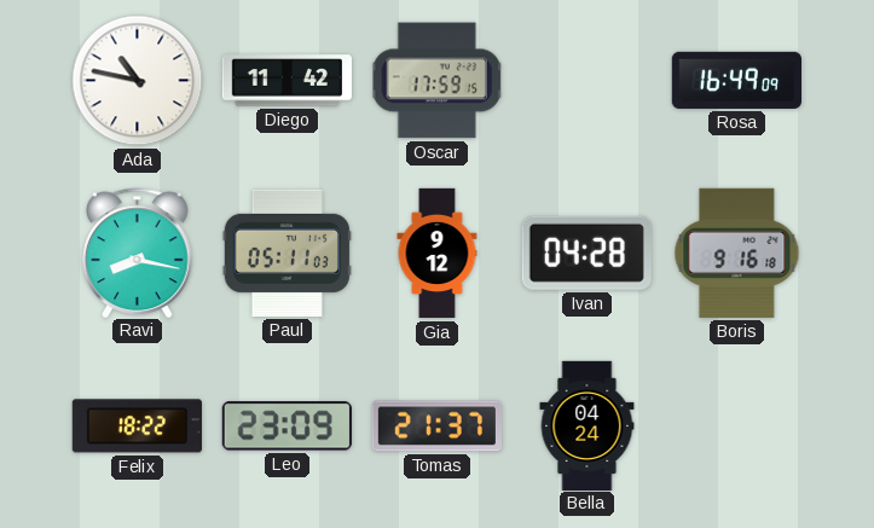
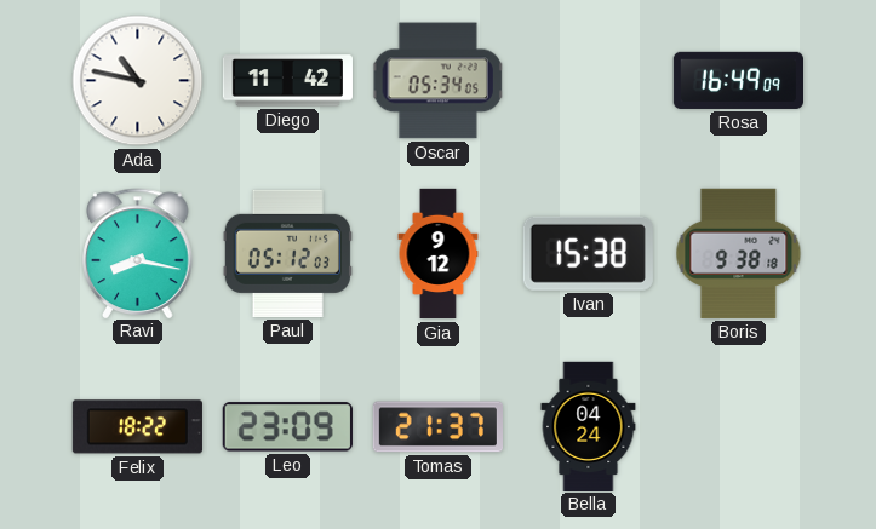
Oscar: 17:59 -> 05:34 (439, 81)
Paul: 05:11 -> 05:12 (287, 253)
Ivan: 04:28 -> 15:38 (588, 253)
Boris: 9:16 -> 9:38 (739, 253)
